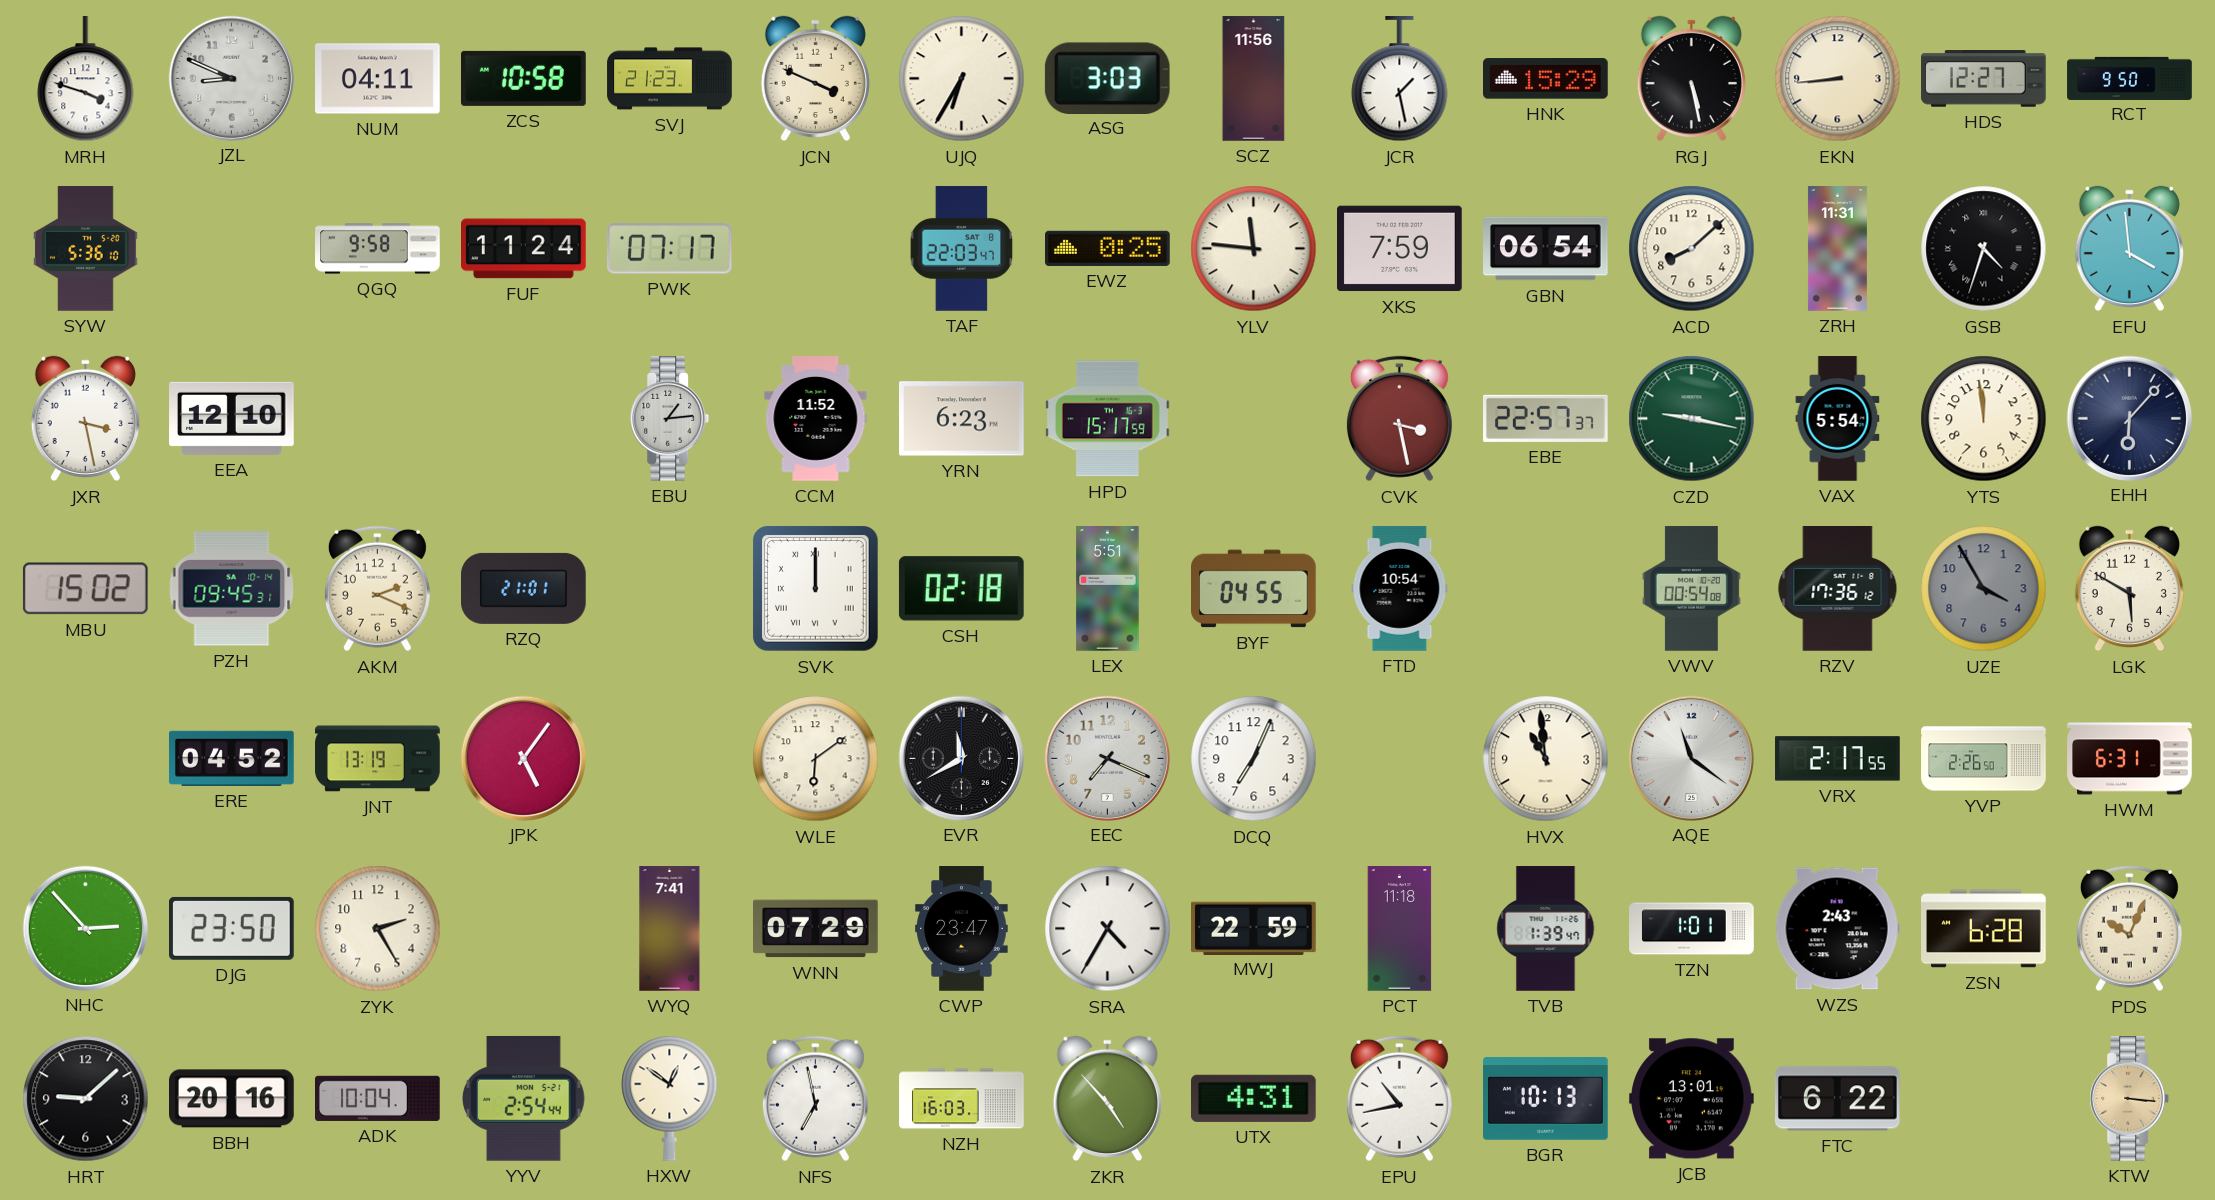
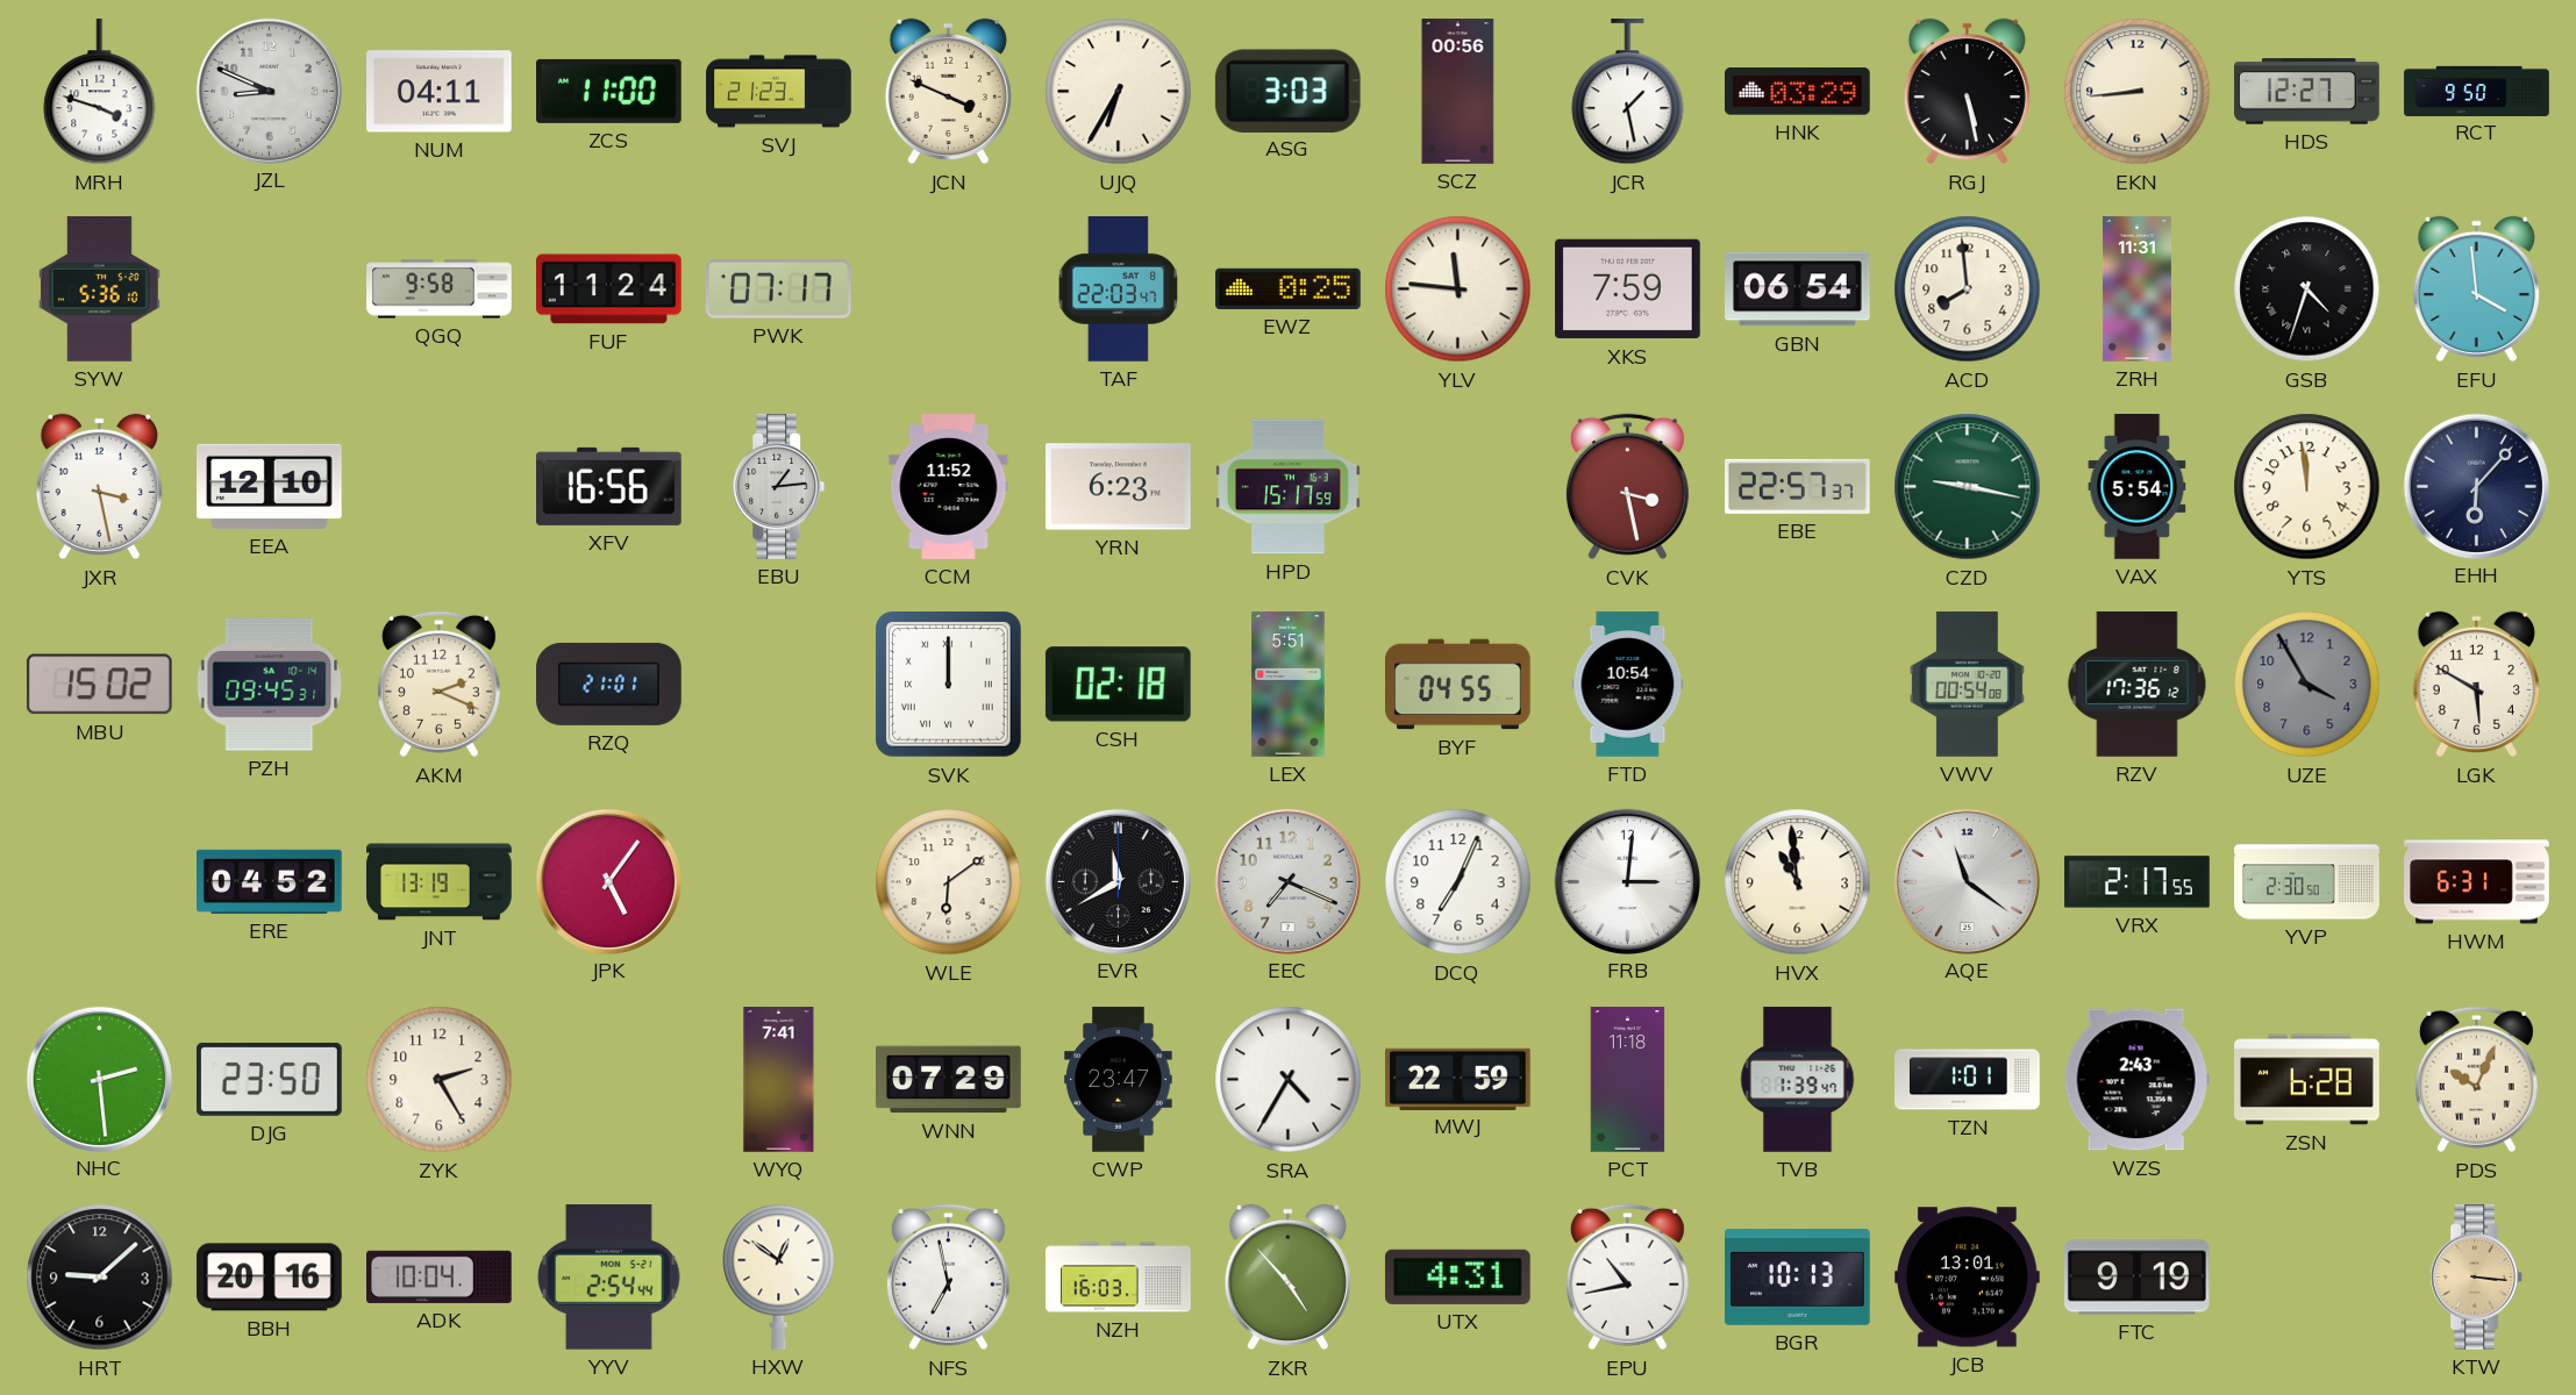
ZCS: 10:58 -> 11:00 (609, 91)
SCZ: 11:56 -> 00:56 (1458, 92)
HNK: 15:29 -> 03:29 (1798, 92)
ACD: 8:08 -> 7:59 (1968, 289)
XFV: none -> 16:56 (609, 486)
FRB: none -> 3:01 (1627, 881)
YVP: 2:26 -> 2:30 (2307, 882)
NHC: 2:53 -> 2:29 (99, 1079)
FTC: 6:22 -> 9:19 (2136, 1278)
